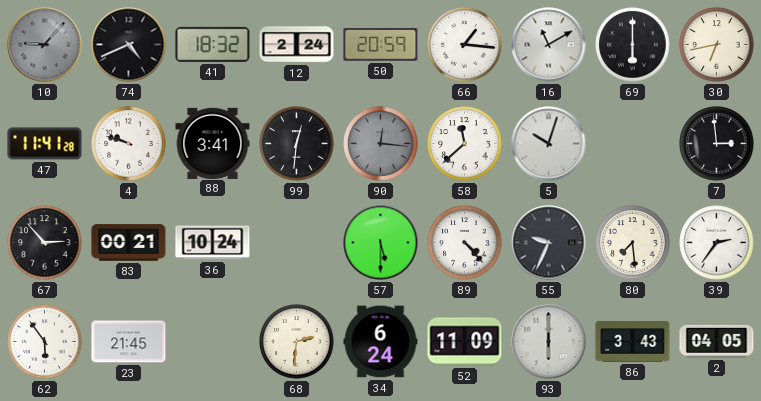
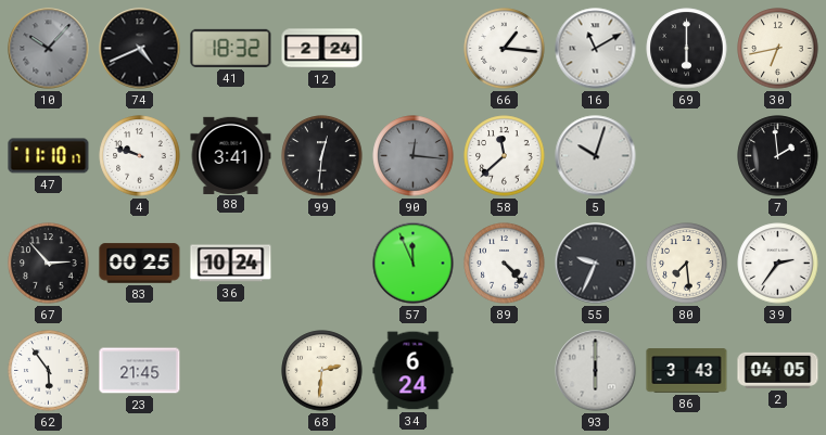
10: 9:07 -> 10:07 (49, 49)
50: 20:59 -> none (381, 44)
47: 11:41 -> 11:10 (49, 156)
7: 2:59 -> 1:59 (778, 156)
83: 00:21 -> 00:25 (140, 264)
57: 5:30 -> 11:56 (414, 264)
52: 11:09 -> none (465, 342)
